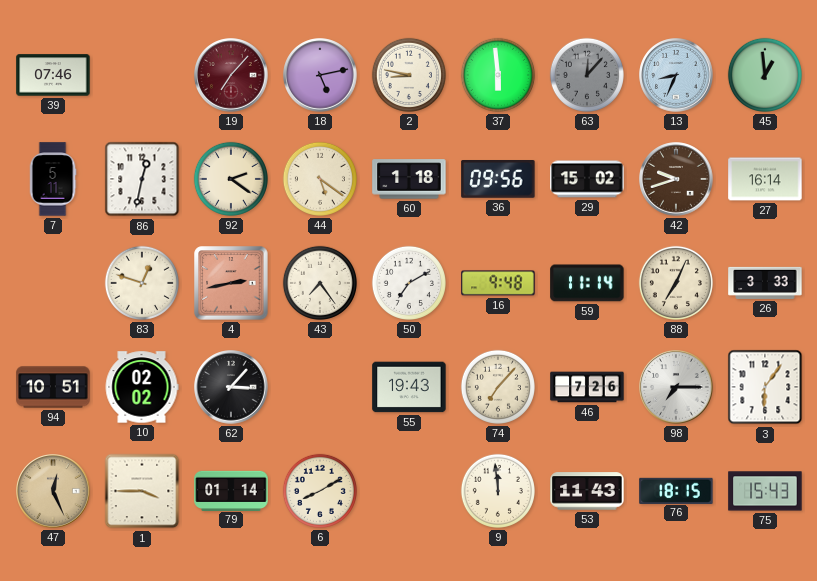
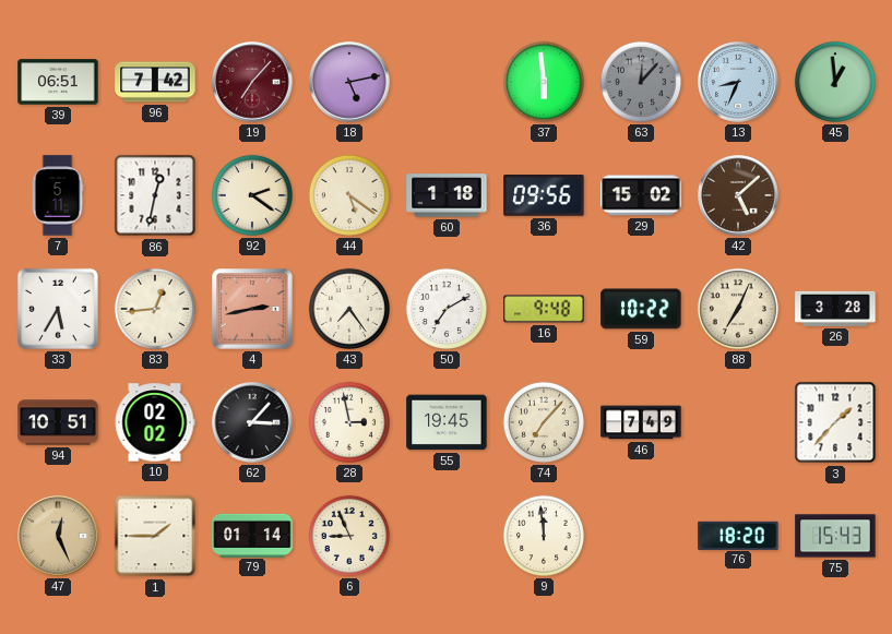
39: 07:46 -> 06:51 (58, 82)
96: none -> 7:42 (155, 82)
2: 8:47 -> none (409, 75)
42: 9:42 -> 5:08 (738, 195)
27: 16:14 -> none (765, 179)
33: none -> 5:35 (58, 309)
83: 12:48 -> 12:44 (155, 309)
59: 11:14 -> 10:22 (641, 309)
26: 3:33 -> 3:28 (835, 309)
28: none -> 2:58 (349, 422)
55: 19:43 -> 19:45 (447, 422)
46: 7:26 -> 7:49 (641, 422)
98: 7:15 -> none (676, 387)
3: 6:06 -> 1:37 (835, 422)
1: 3:45 -> 1:45 (155, 536)
6: 8:10 -> 8:56 (349, 536)
53: 11:43 -> none (587, 491)
76: 18:15 -> 18:20 (738, 535)
